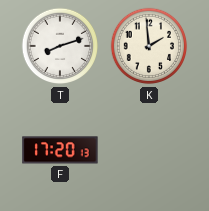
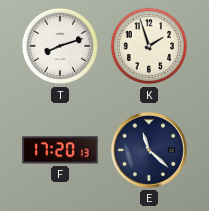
K: 1:59 -> 1:57 (149, 46)
E: none -> 11:22 (149, 150)
